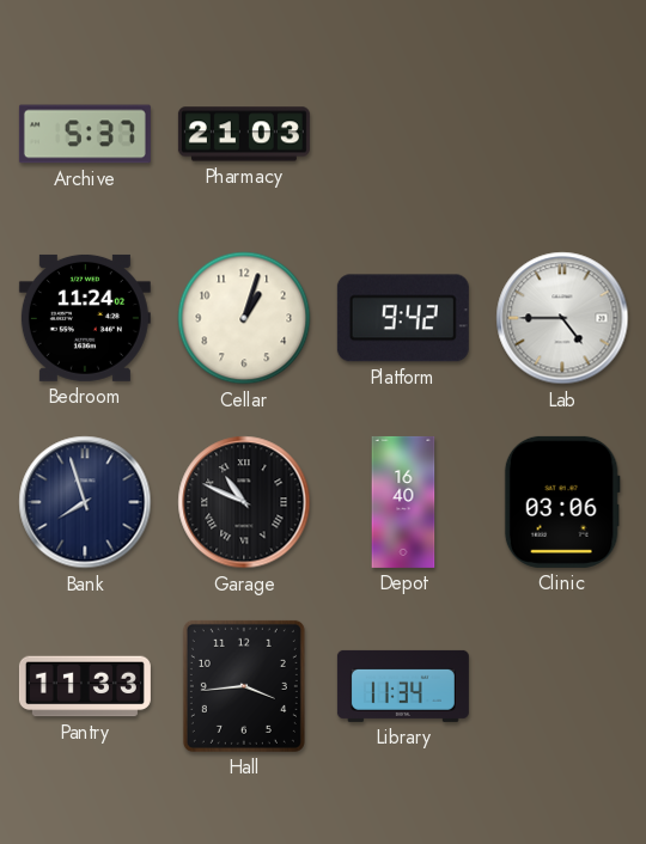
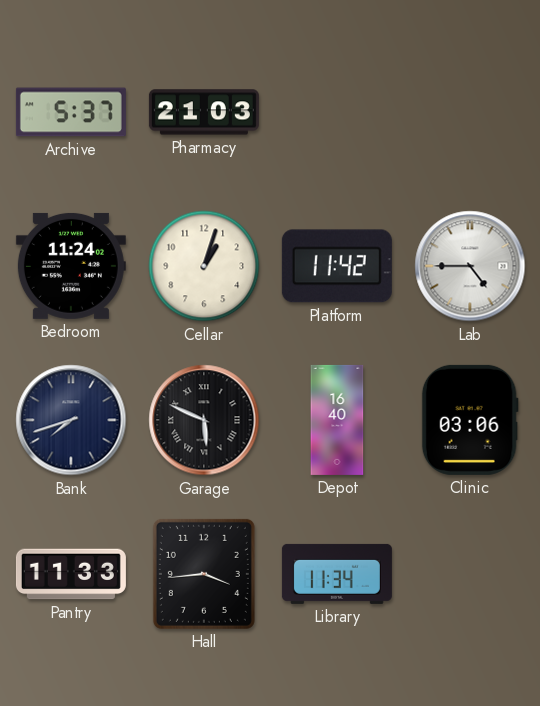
Platform: 9:42 -> 11:42 (337, 266)
Bank: 7:57 -> 7:42 (71, 420)
Garage: 10:49 -> 5:49 (204, 420)
